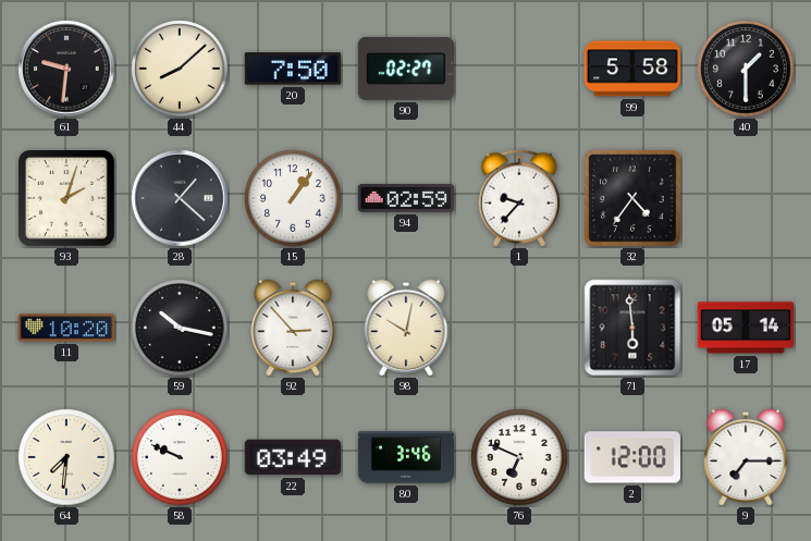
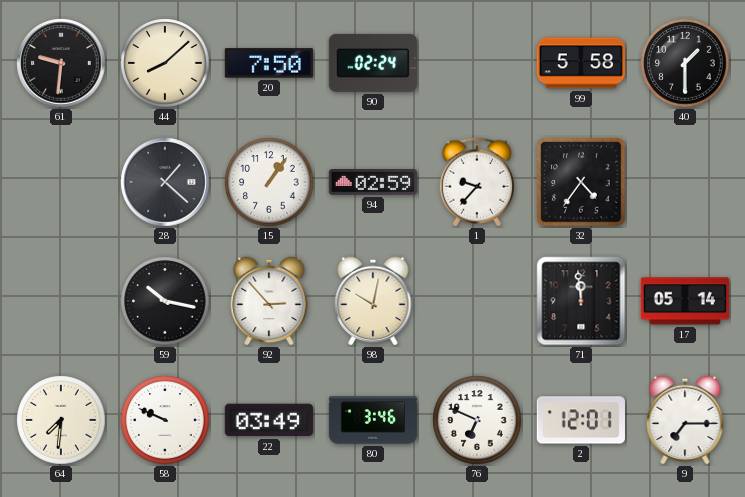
90: 02:27 -> 02:24 (373, 63)
93: 2:03 -> none (66, 198)
11: 10:20 -> none (65, 328)
71: 5:59 -> 11:59 (581, 301)
2: 12:00 -> 12:01 (581, 420)
